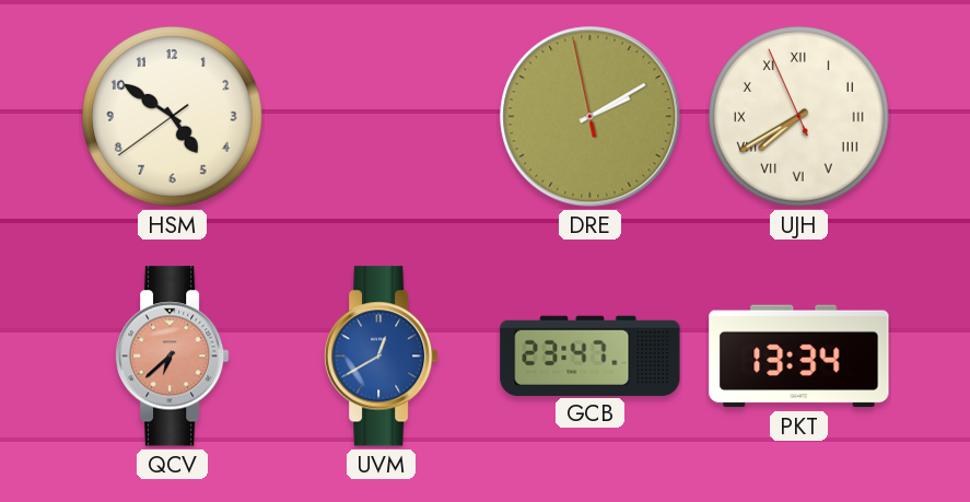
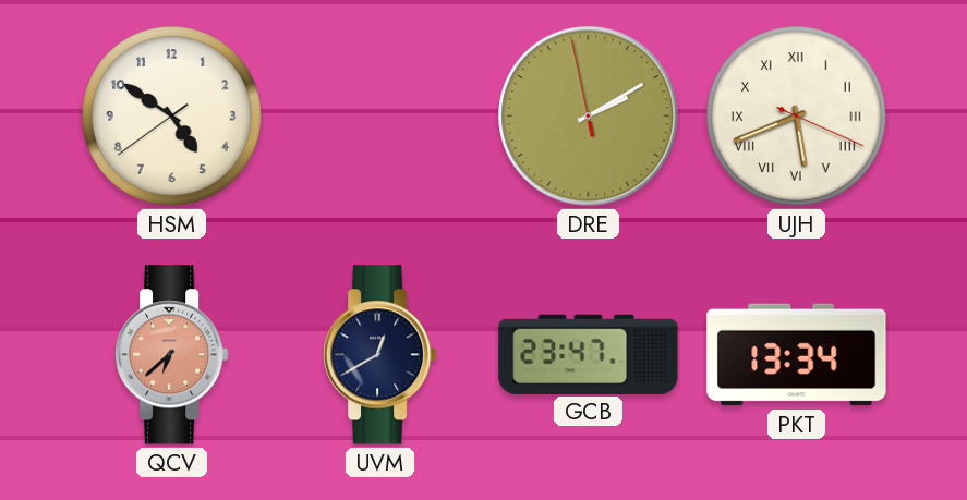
UJH: 7:39 -> 5:41 (797, 117)
UVM dial: blue -> navy (379, 355)
